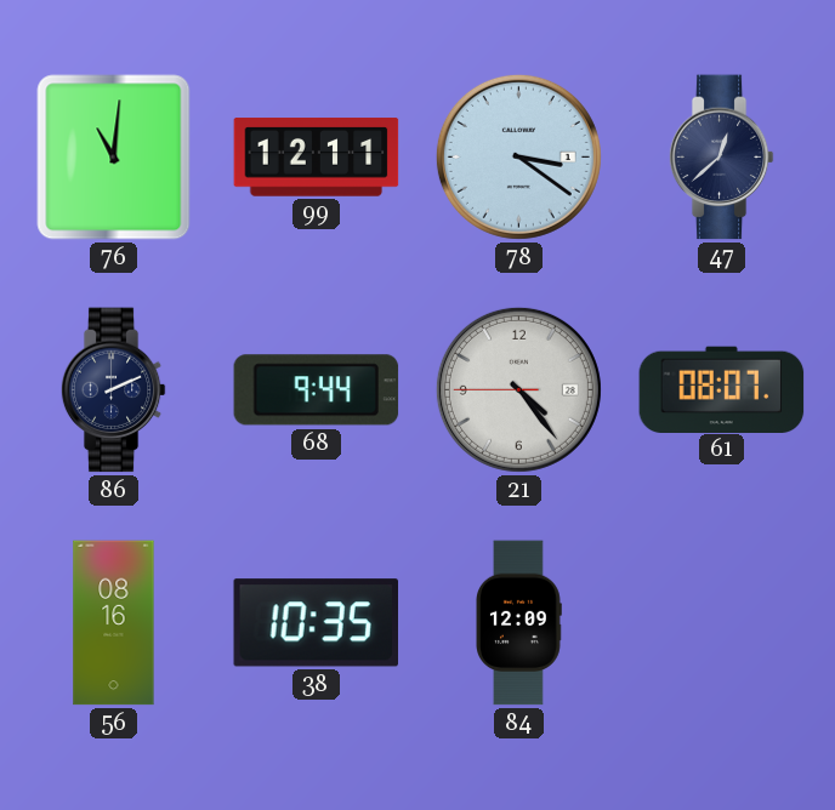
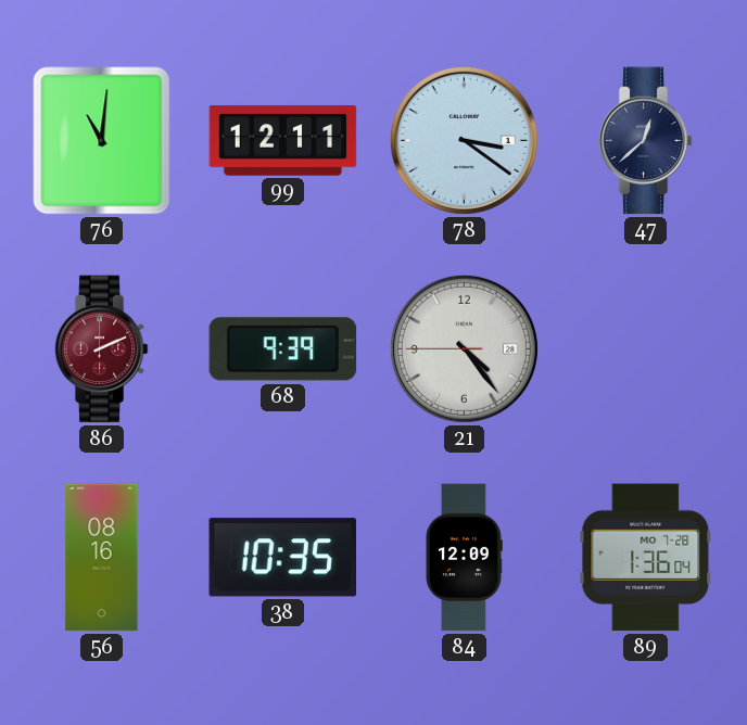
86 dial: navy -> burgundy (101, 349)
68: 9:44 -> 9:39 (283, 349)
61: 08:07 -> none (722, 389)
89: none -> 1:36 (646, 558)
